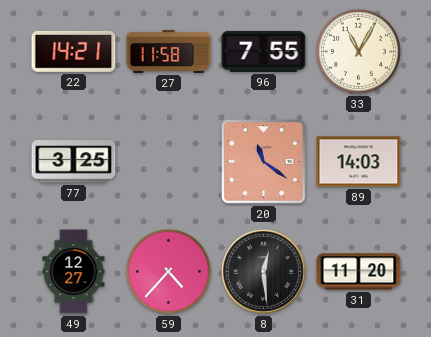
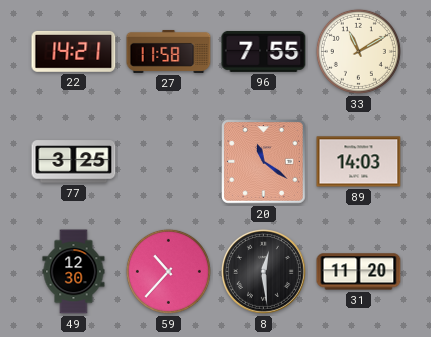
33: 11:05 -> 11:10 (358, 51)
49: 12:27 -> 12:30 (74, 272)
59: 4:37 -> 10:37 (168, 271)
